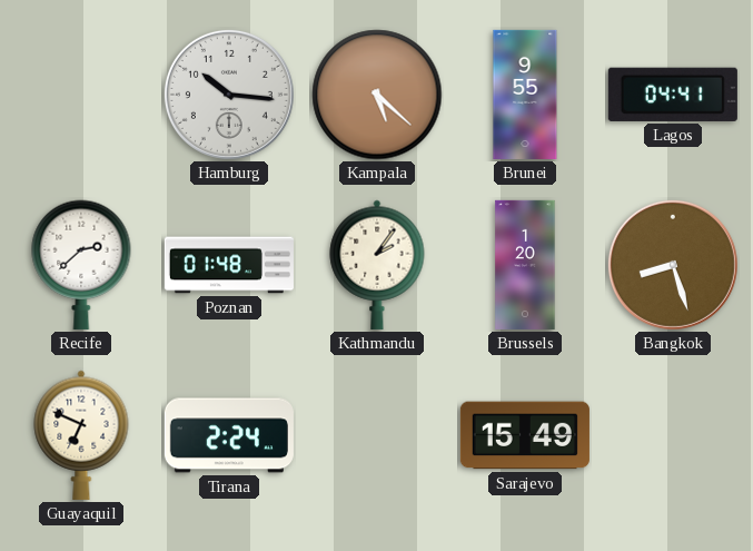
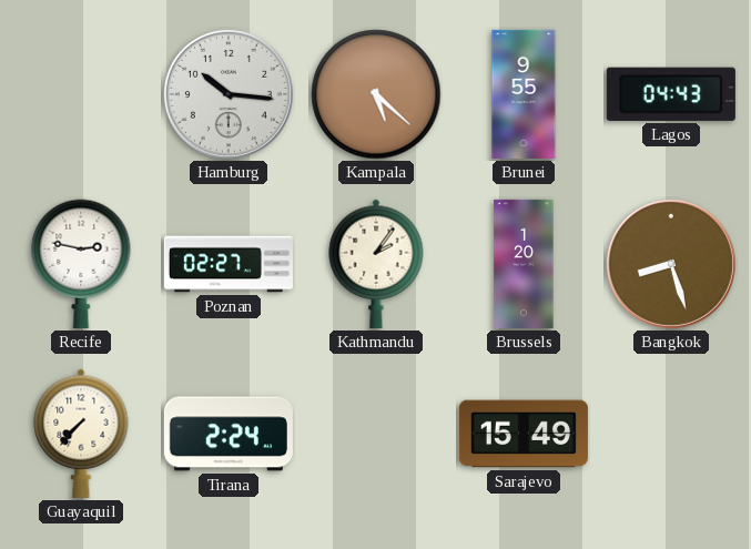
Lagos: 04:41 -> 04:43 (671, 94)
Recife: 2:38 -> 2:47 (81, 264)
Poznan: 01:48 -> 02:27 (229, 264)
Guayaquil: 6:49 -> 7:37 (81, 434)
